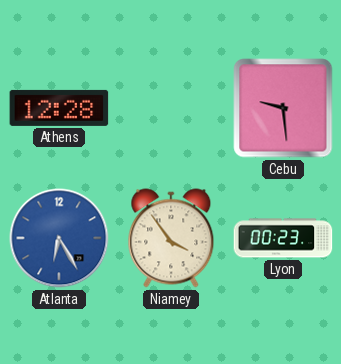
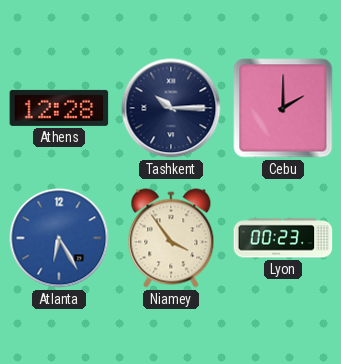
Tashkent: none -> 10:15 (171, 108)
Cebu: 9:29 -> 2:00 (283, 108)
